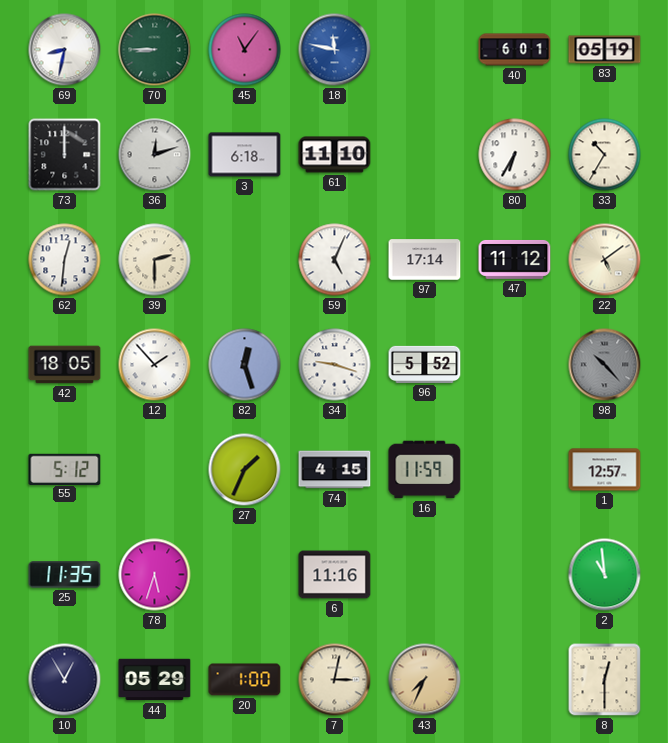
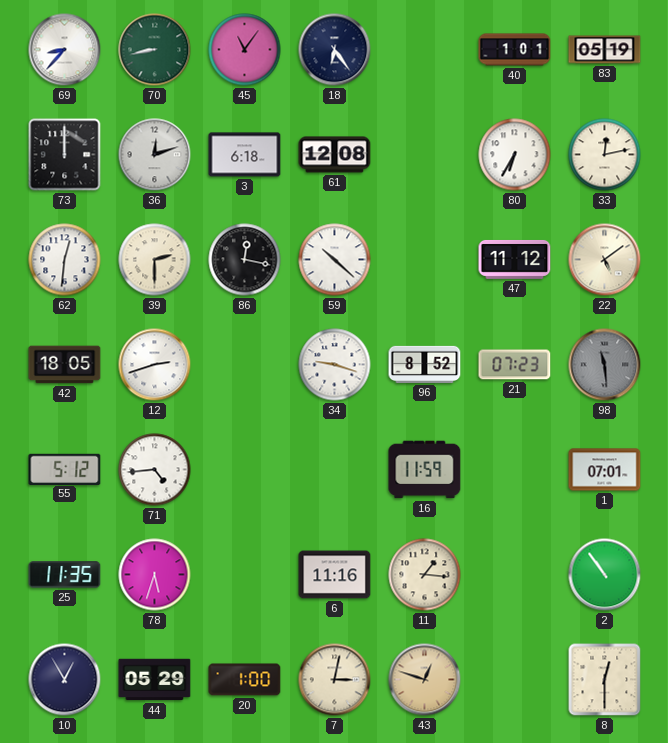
69: 8:32 -> 8:37 (65, 50)
70: 8:45 -> 8:43 (155, 50)
18: 11:47 -> 6:24 (335, 50)
18 dial: blue -> navy (335, 50)
40: 6:01 -> 1:01 (515, 50)
61: 11:10 -> 12:08 (335, 155)
33: 10:35 -> 12:13 (605, 155)
86: none -> 12:17 (245, 260)
59: 5:04 -> 10:22 (335, 260)
97: 17:14 -> none (425, 260)
12: 1:53 -> 2:42 (155, 365)
82: 12:27 -> none (245, 365)
96: 5:52 -> 8:52 (425, 364)
21: none -> 07:23 (515, 365)
98: 10:23 -> 11:29 (605, 365)
71: none -> 4:44 (155, 470)
27: 1:34 -> none (245, 470)
74: 4:15 -> none (335, 470)
1: 12:57 -> 07:01 (605, 470)
11: none -> 1:16 (425, 575)
2: 10:59 -> 10:54 (605, 575)
43: 7:34 -> 12:48 (425, 680)
